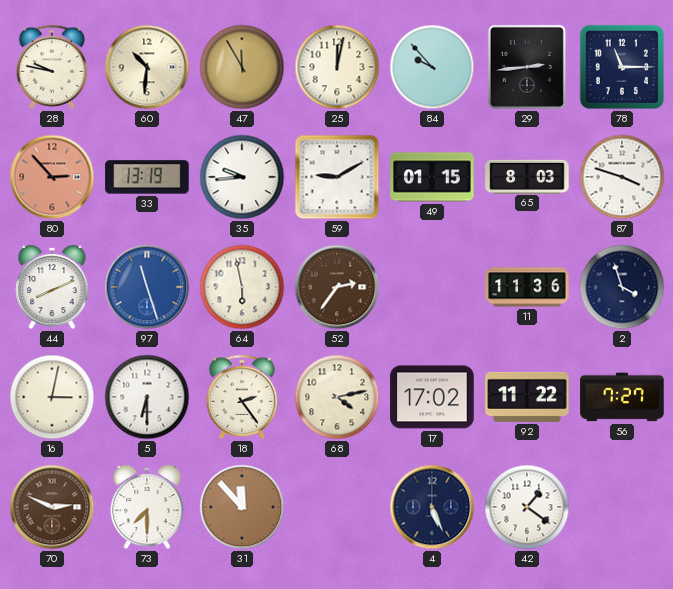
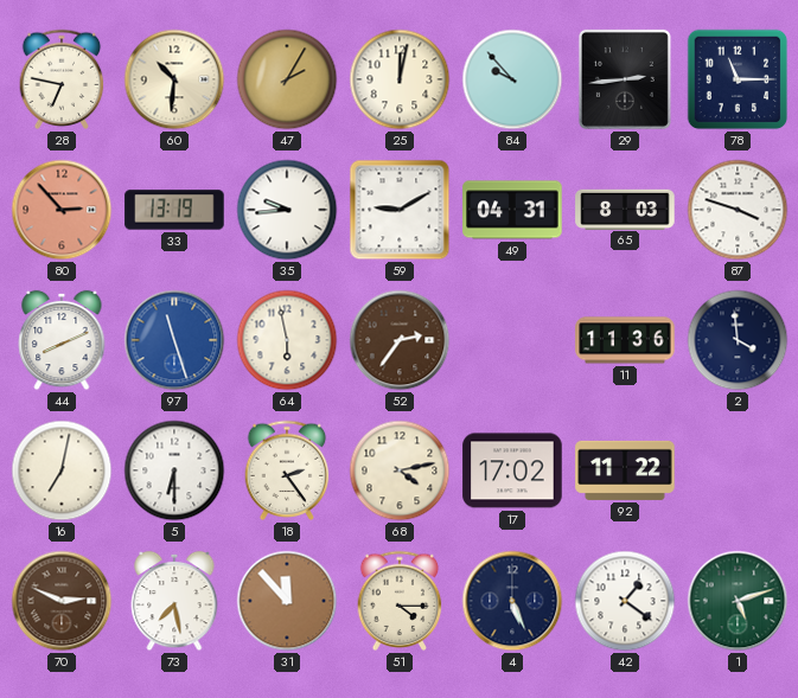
28: 9:47 -> 6:47 (62, 79)
47: 11:55 -> 2:05 (287, 79)
49: 01:15 -> 04:31 (512, 210)
2: 3:57 -> 3:59 (738, 340)
16: 3:02 -> 7:02 (62, 470)
56: 7:27 -> none (622, 397)
73: 7:30 -> 7:28 (174, 601)
51: none -> 4:15 (400, 601)
1: none -> 5:12 (738, 601)
